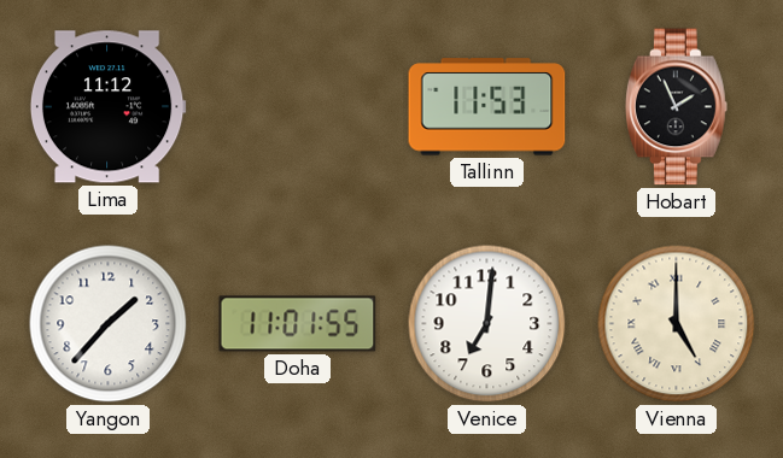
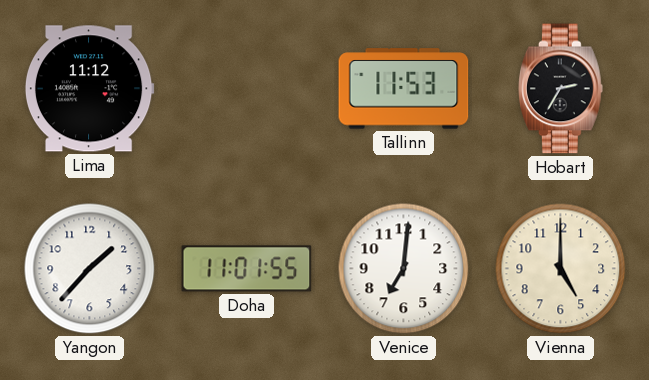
Hobart: 1:56 -> 2:35 (561, 89)
Vienna numerals: Roman -> Arabic (561, 269)
